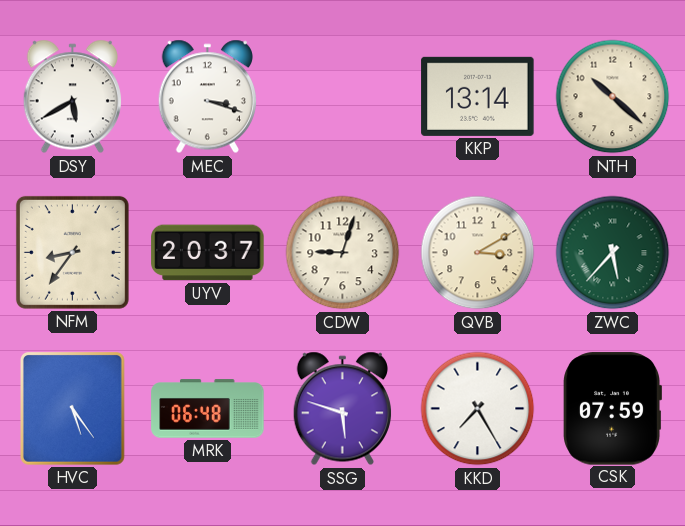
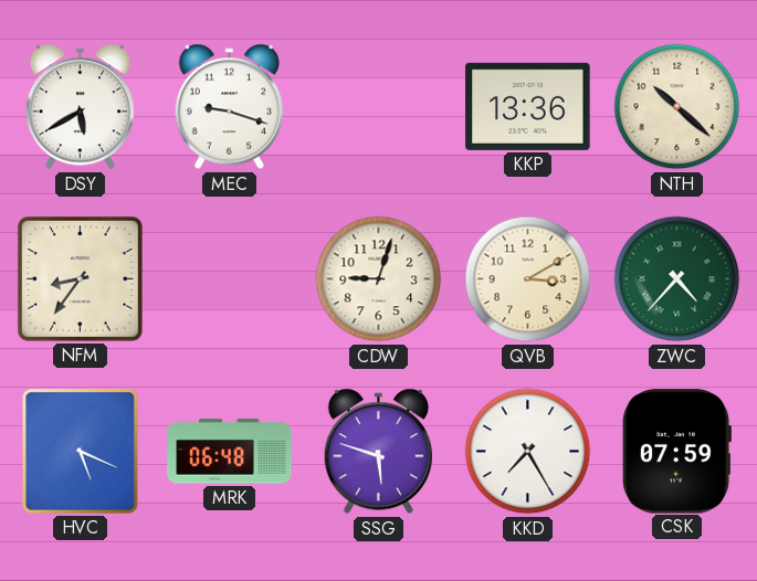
MEC: 3:18 -> 9:18 (229, 107)
KKP: 13:14 -> 13:36 (528, 106)
UYV: 20:37 -> none (208, 253)
ZWC: 5:37 -> 4:37 (677, 279)
HVC: 5:24 -> 5:19 (81, 452)
